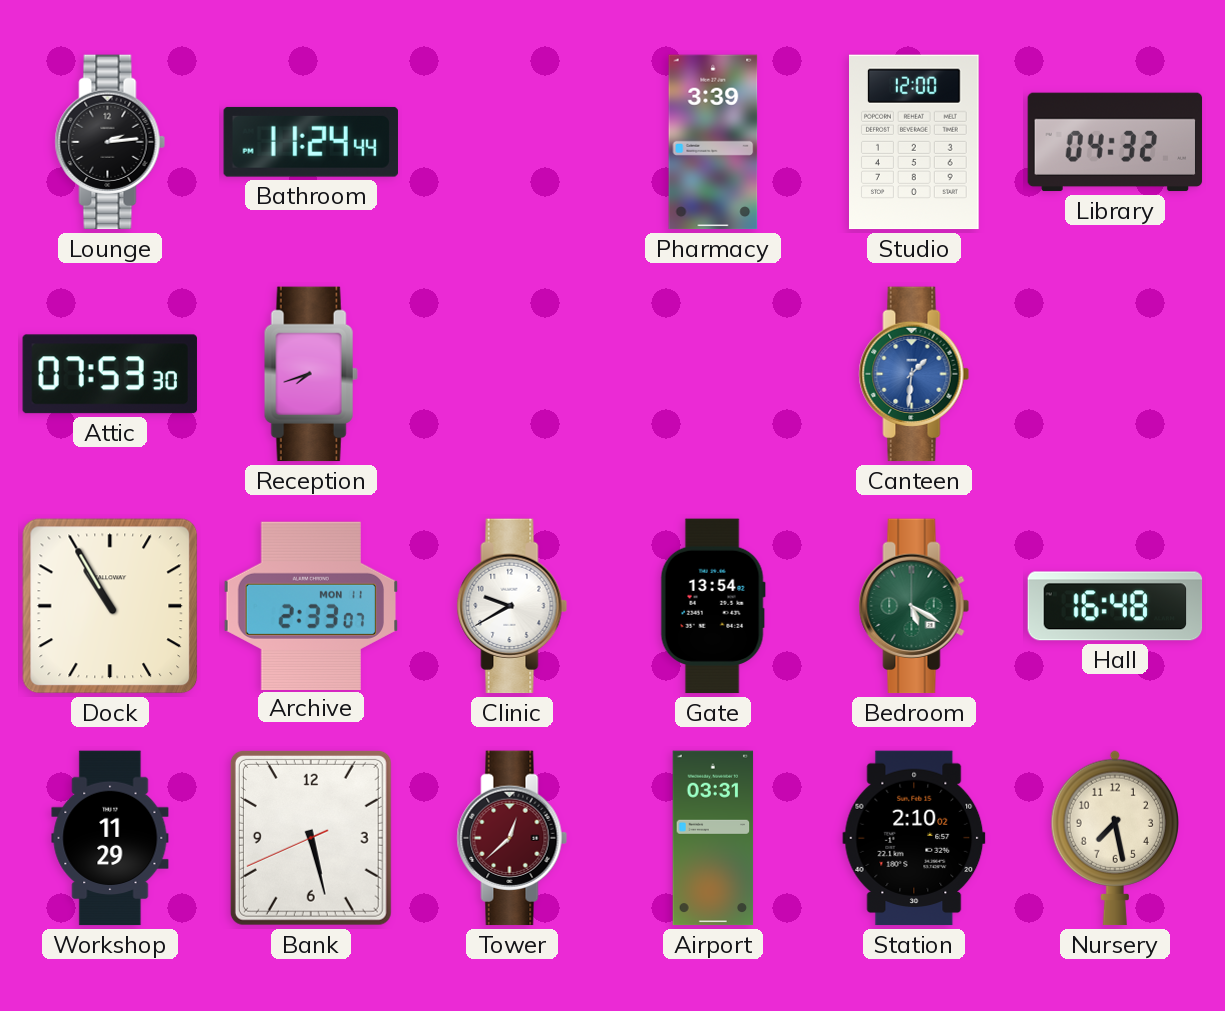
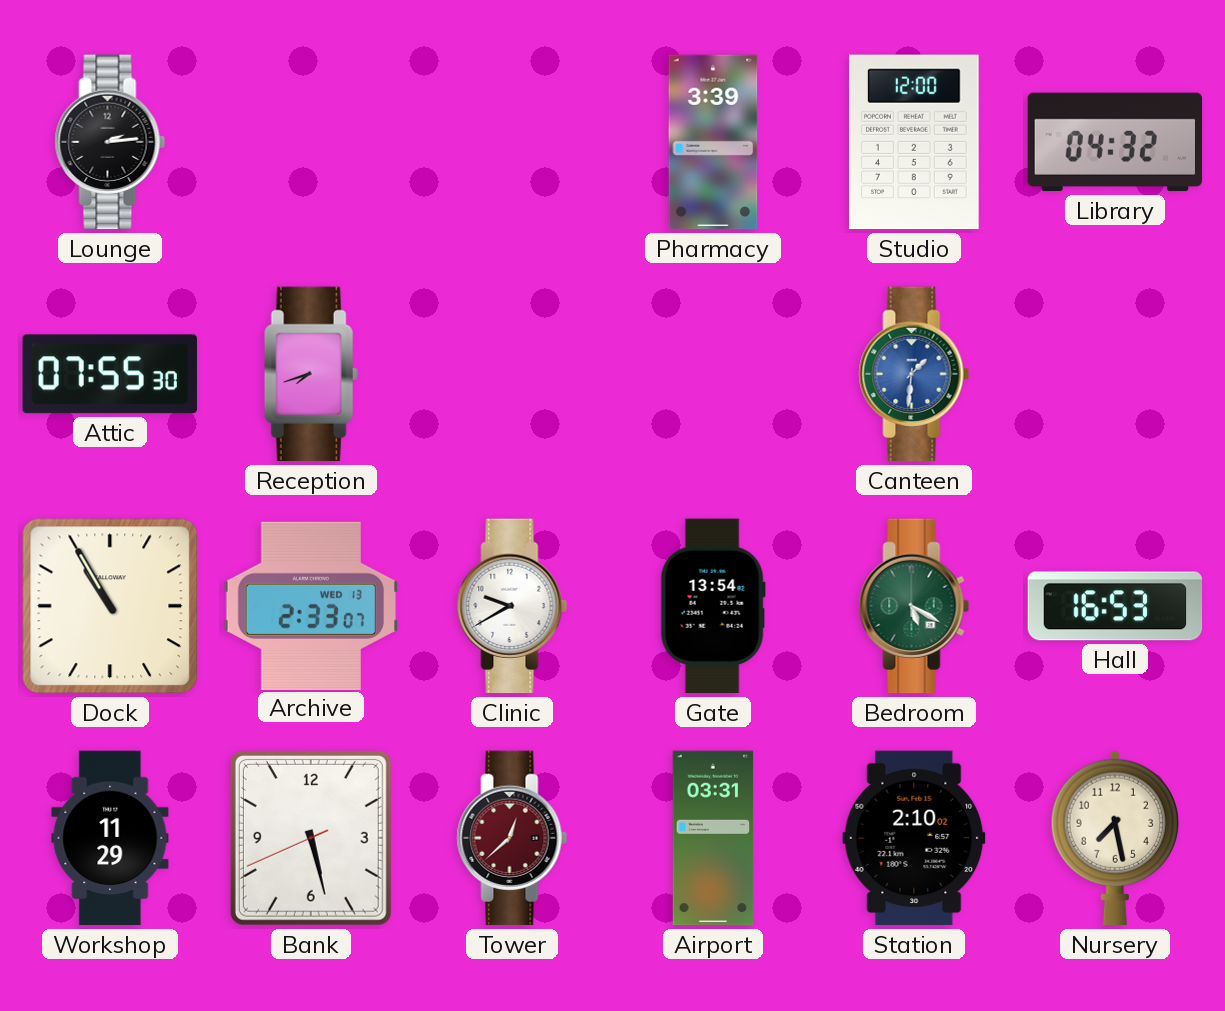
Bathroom: 11:24 -> none (311, 142)
Attic: 07:53 -> 07:55 (110, 374)
Archive date: MON 11 -> WED 13 (311, 605)
Hall: 16:48 -> 16:53 (1115, 606)
